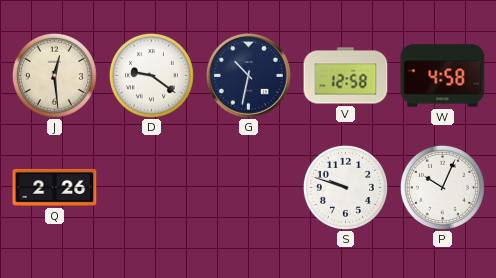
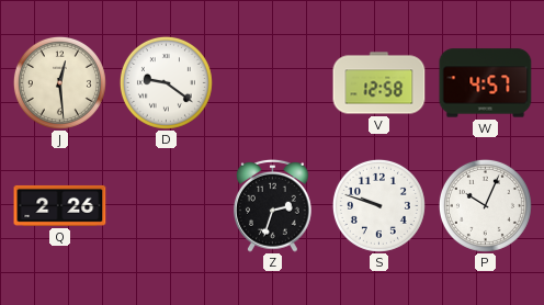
G: 10:32 -> none (249, 76)
W: 4:58 -> 4:57 (486, 83)
Z: none -> 2:33 (273, 205)
